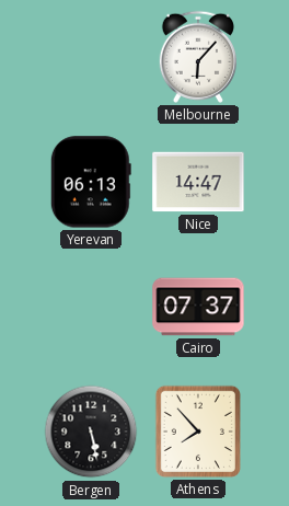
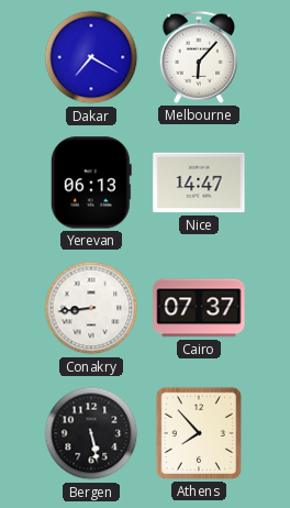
Dakar: none -> 7:20 (91, 57)
Conakry: none -> 8:44 (91, 308)
